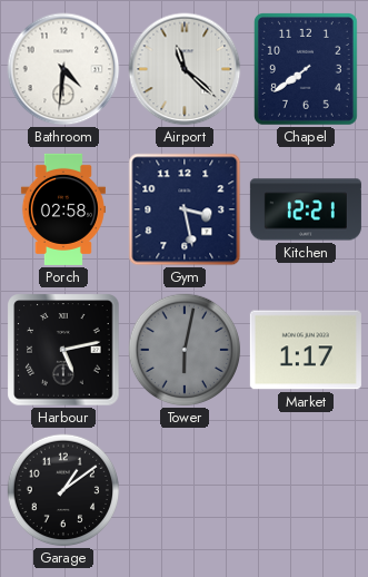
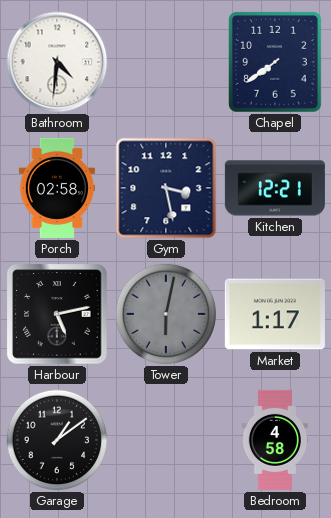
Airport: 11:22 -> none (185, 69)
Bedroom: none -> 4:58 (275, 440)
